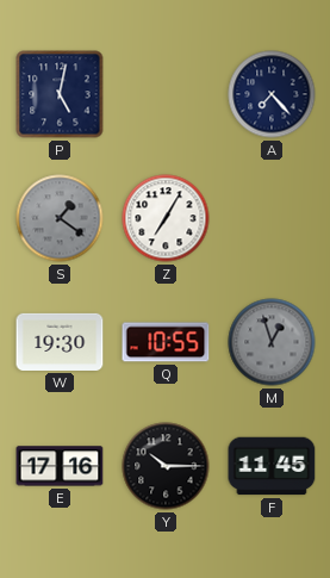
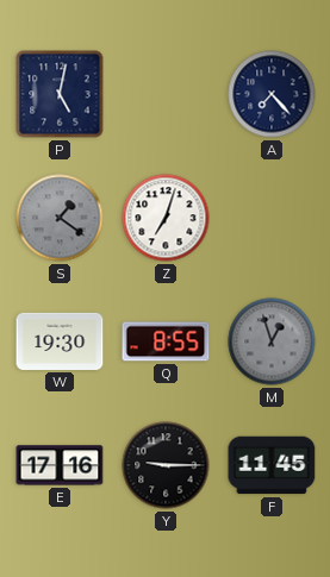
Z: 7:05 -> 7:03 (166, 218)
Q: 10:55 -> 8:55 (166, 341)
Y: 10:15 -> 9:15 (166, 465)
